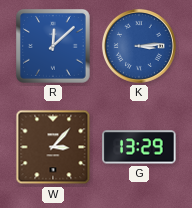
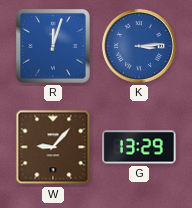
R: 12:08 -> 12:03 (54, 47)
W: 3:07 -> 9:07 (53, 147)
